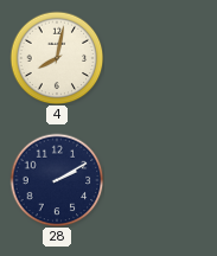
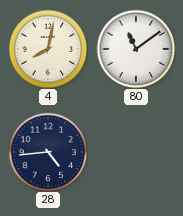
80: none -> 11:09 (136, 49)
28: 2:10 -> 4:44 (48, 152)
